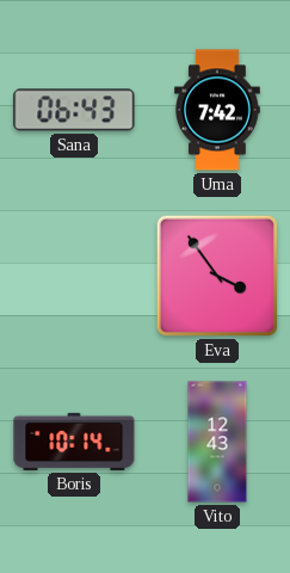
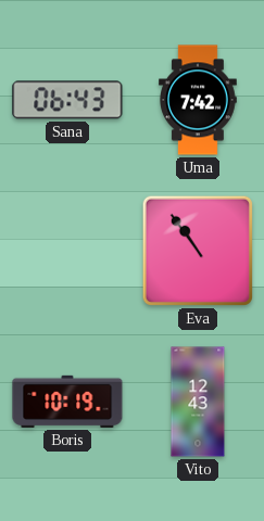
Eva: 3:54 -> 10:54 (198, 251)
Boris: 10:14 -> 10:19 (67, 402)
